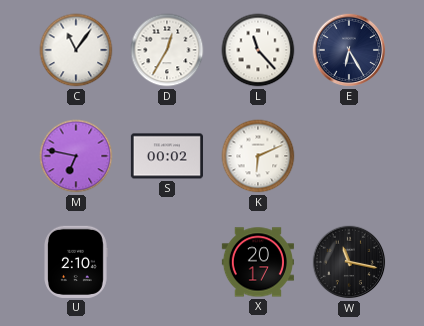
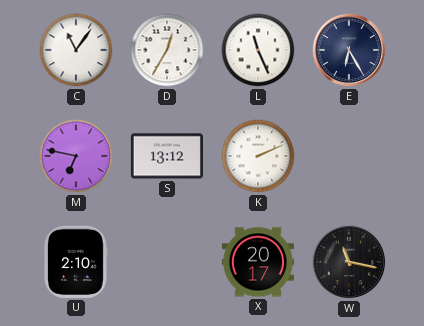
L: 11:23 -> 11:26 (258, 50)
S: 00:02 -> 13:12 (167, 156)
K: 6:11 -> 2:11 (258, 156)
